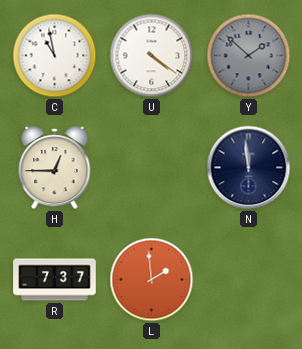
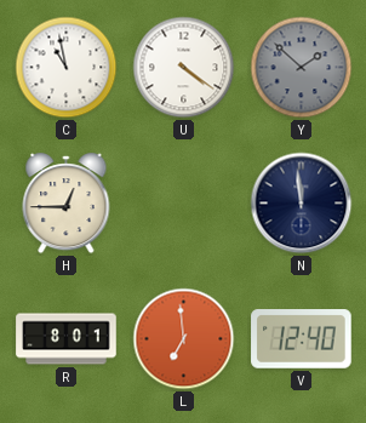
R: 7:37 -> 8:01 (67, 339)
L: 1:59 -> 6:59 (184, 339)
V: none -> 12:40 (302, 339)
